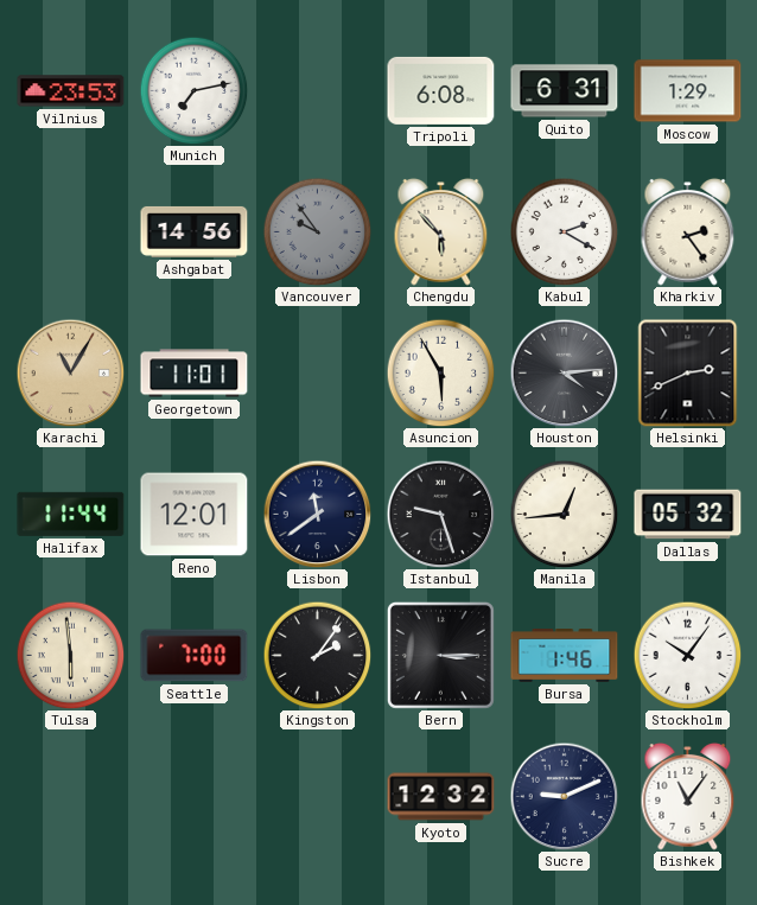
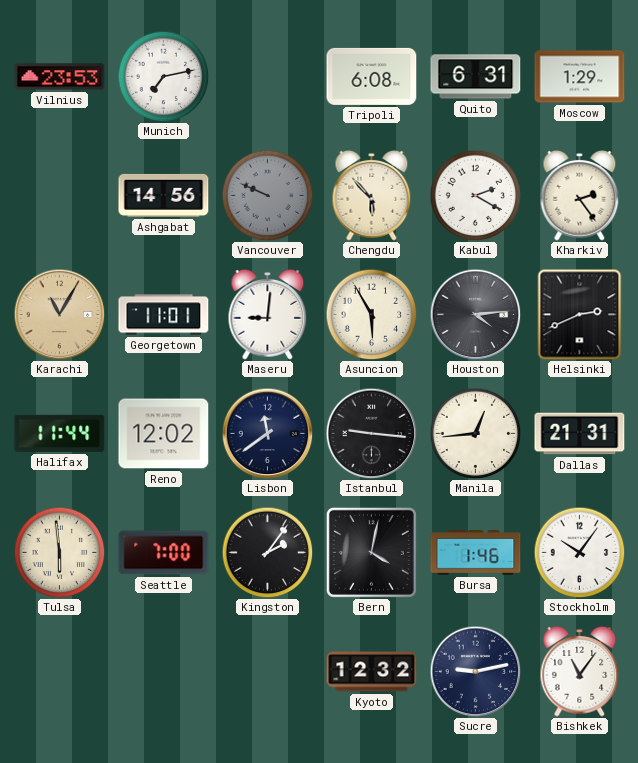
Vancouver: 9:54 -> 9:49 (267, 195)
Maseru: none -> 9:01 (268, 314)
Reno: 12:01 -> 12:02 (164, 434)
Istanbul: 9:27 -> 9:16 (371, 433)
Dallas: 05:32 -> 21:31 (580, 434)
Bern: 3:15 -> 4:02 (371, 552)
Sucre: 9:11 -> 9:13 (475, 671)
